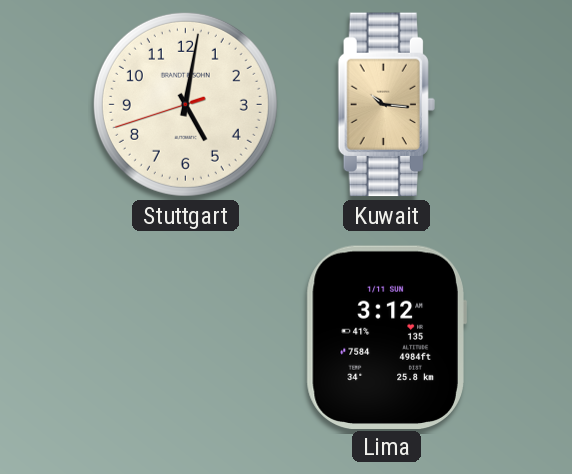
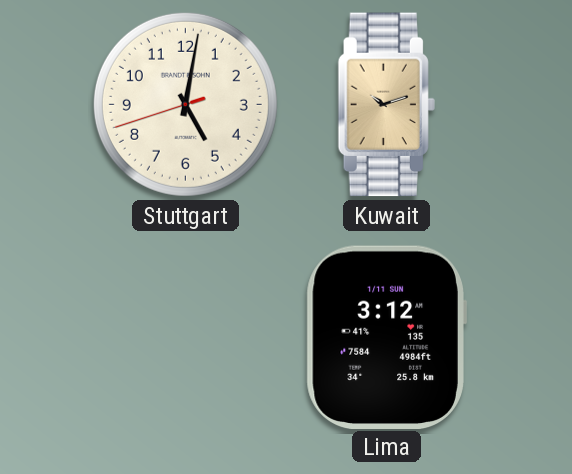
Kuwait: 10:16 -> 10:12 (386, 105)
